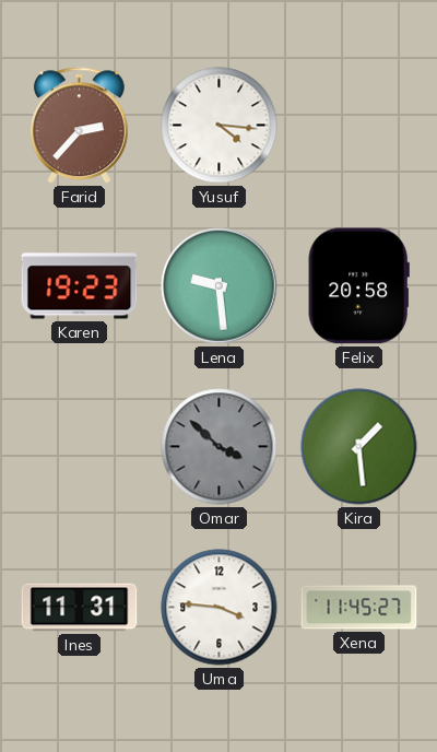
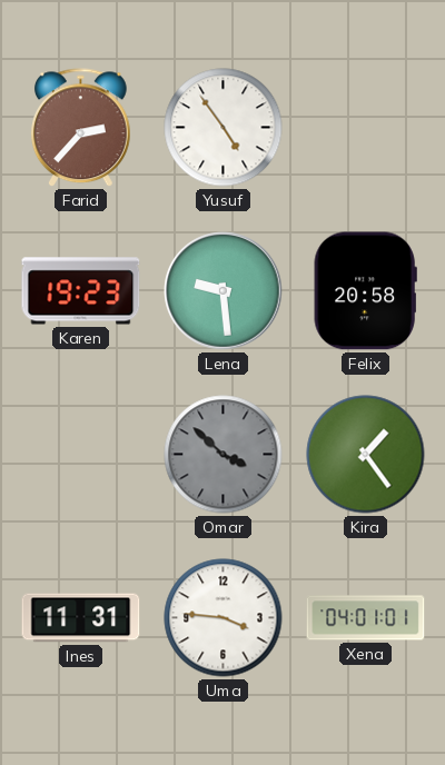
Yusuf: 4:16 -> 4:54 (224, 128)
Kira: 1:29 -> 1:24 (366, 455)
Xena: 11:45 -> 04:01 (366, 618)
